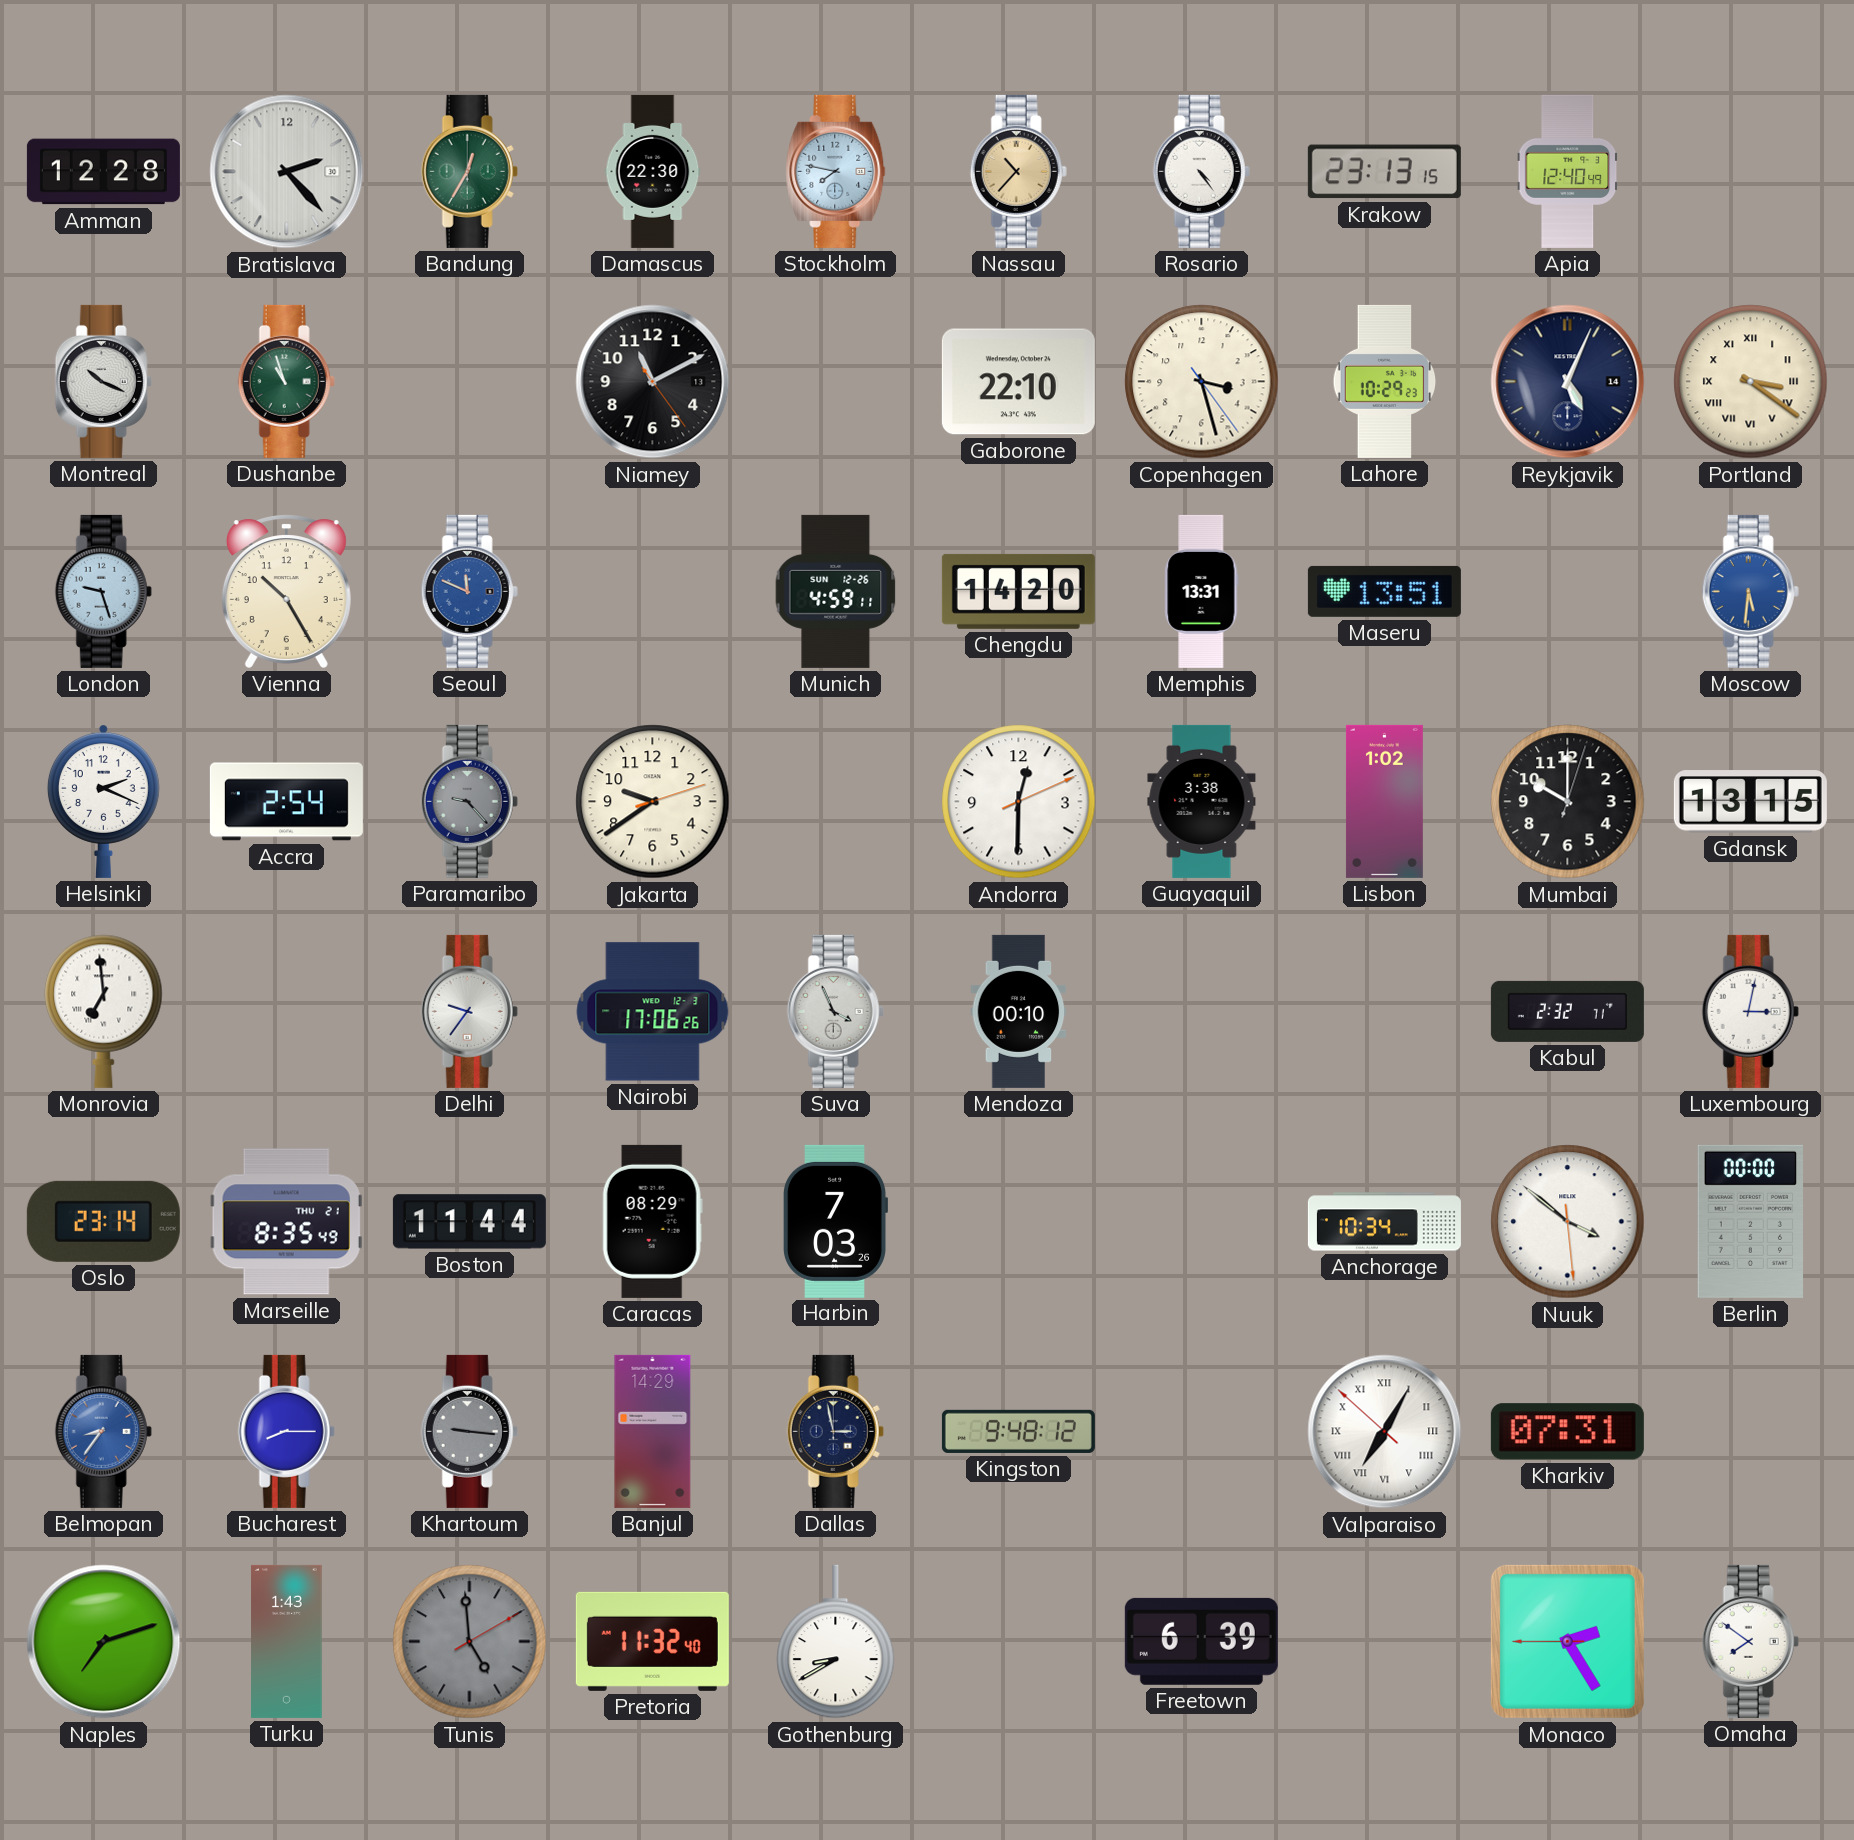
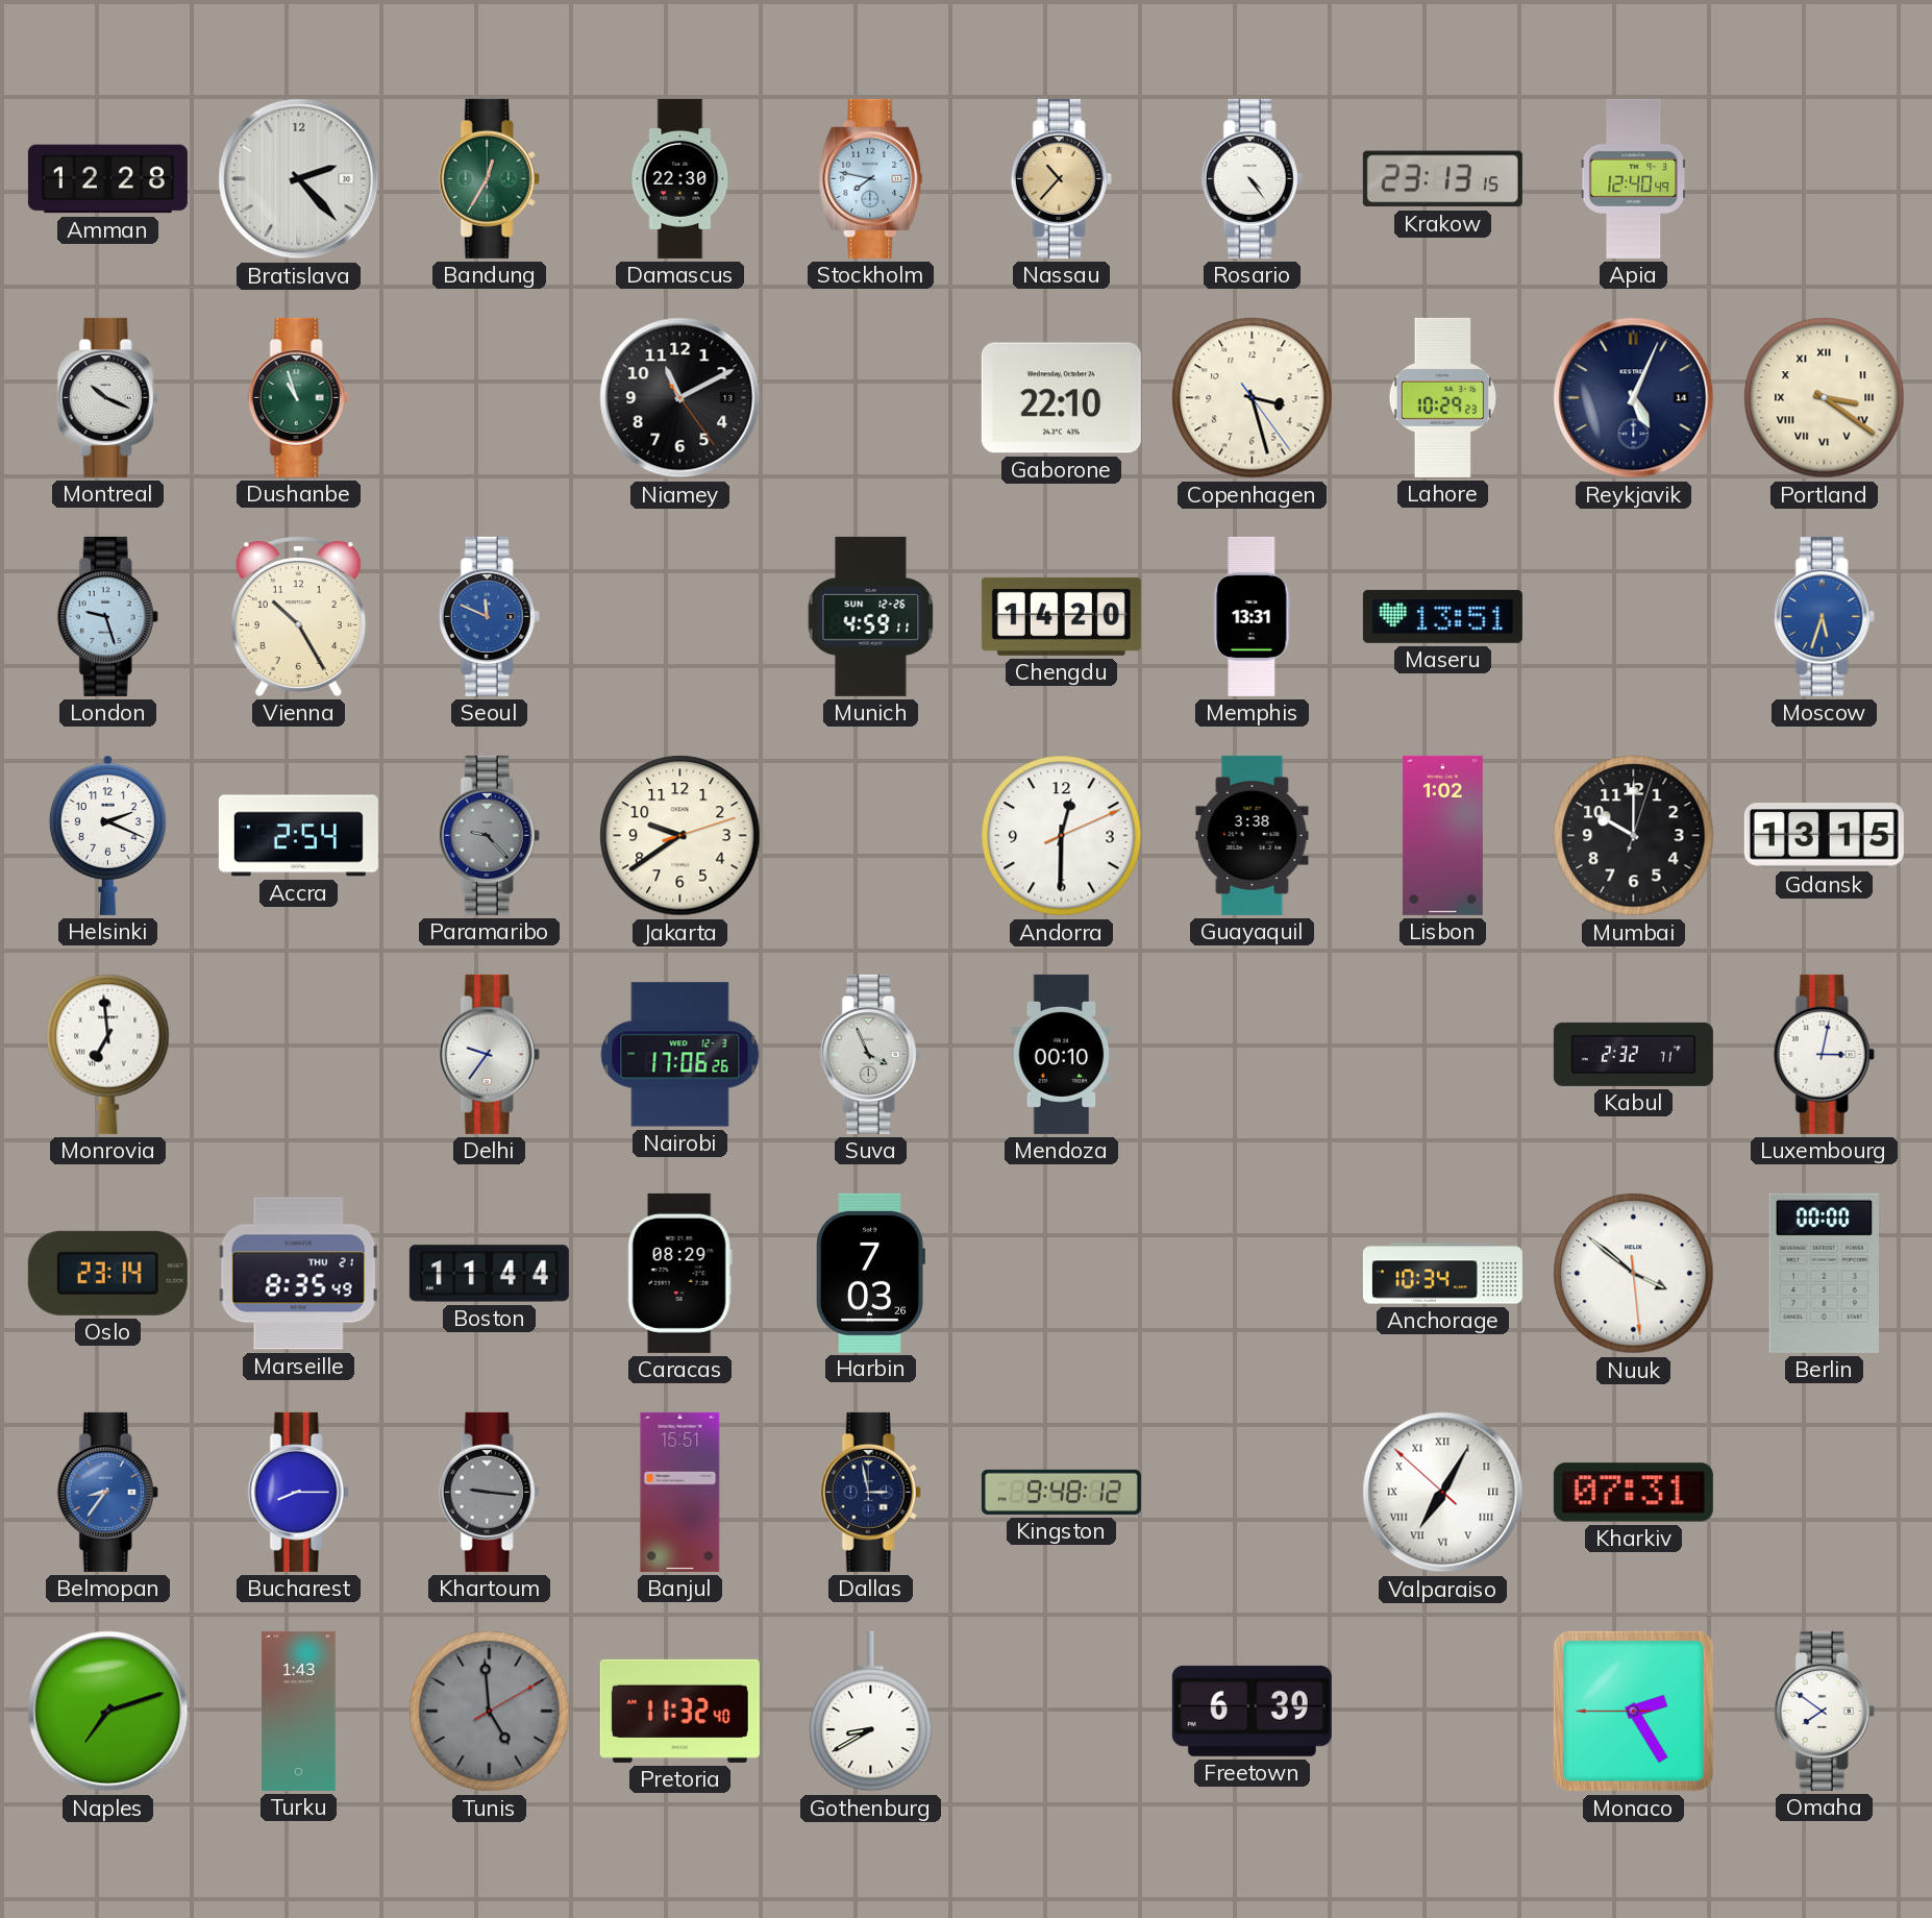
Moscow: 5:31 -> 5:33 (1824, 616)
Banjul: 14:29 -> 15:51 (680, 1492)
